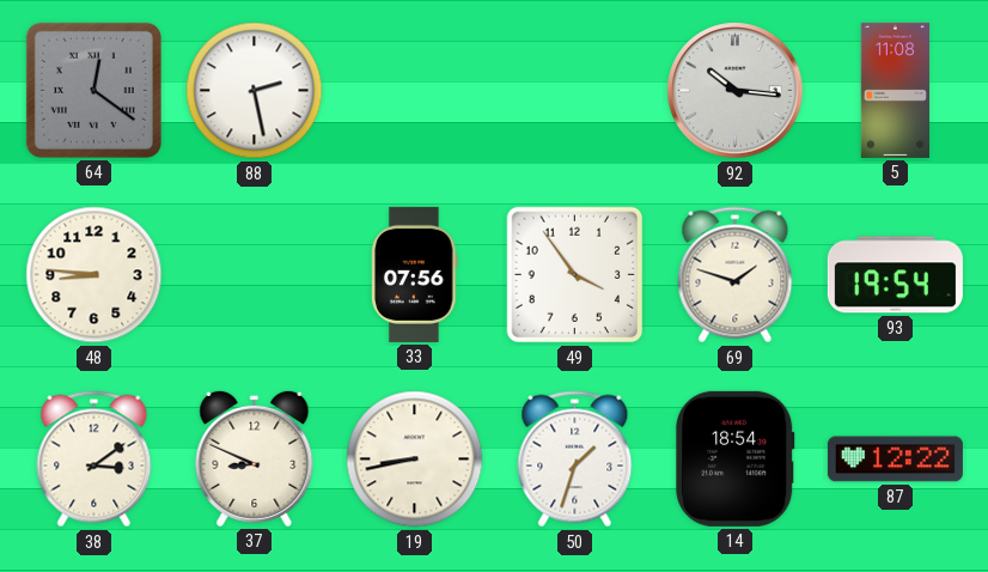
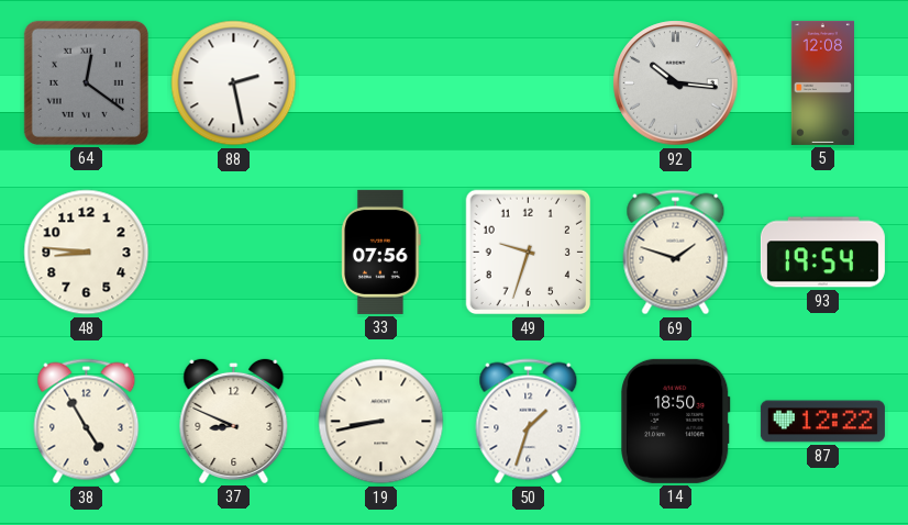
5: 11:08 -> 12:08 (822, 82)
49: 3:54 -> 9:33 (529, 253)
38: 3:09 -> 4:55 (87, 422)
14: 18:54 -> 18:50 (676, 421)
